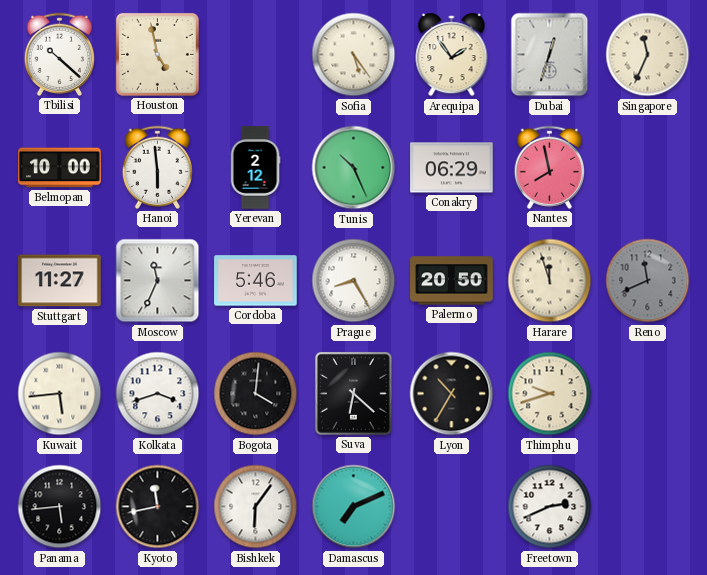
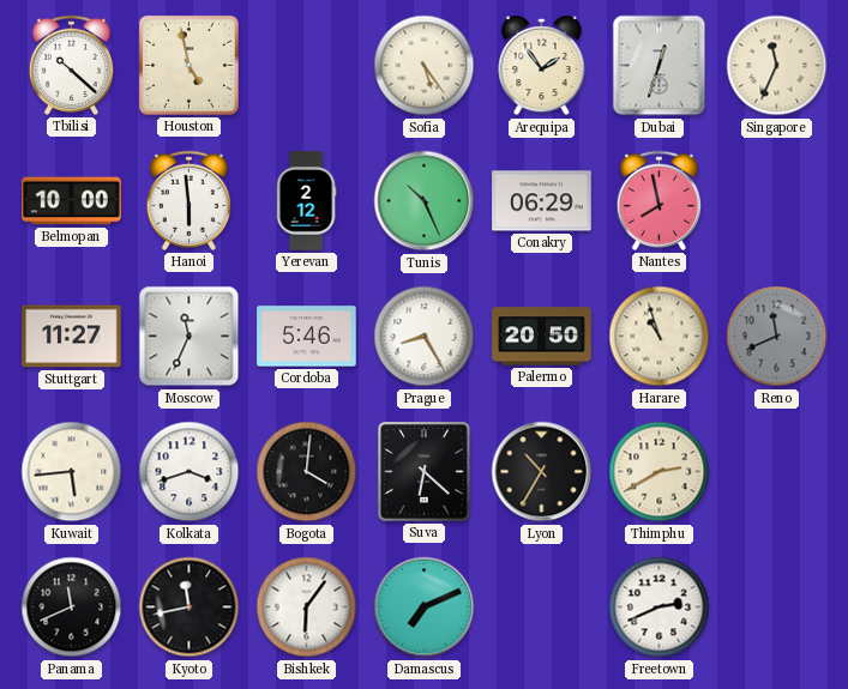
Harare: 11:57 -> 10:57 (660, 337)
Thimphu: 9:42 -> 2:40 (660, 472)
Panama: 5:44 -> 11:41 (72, 608)
